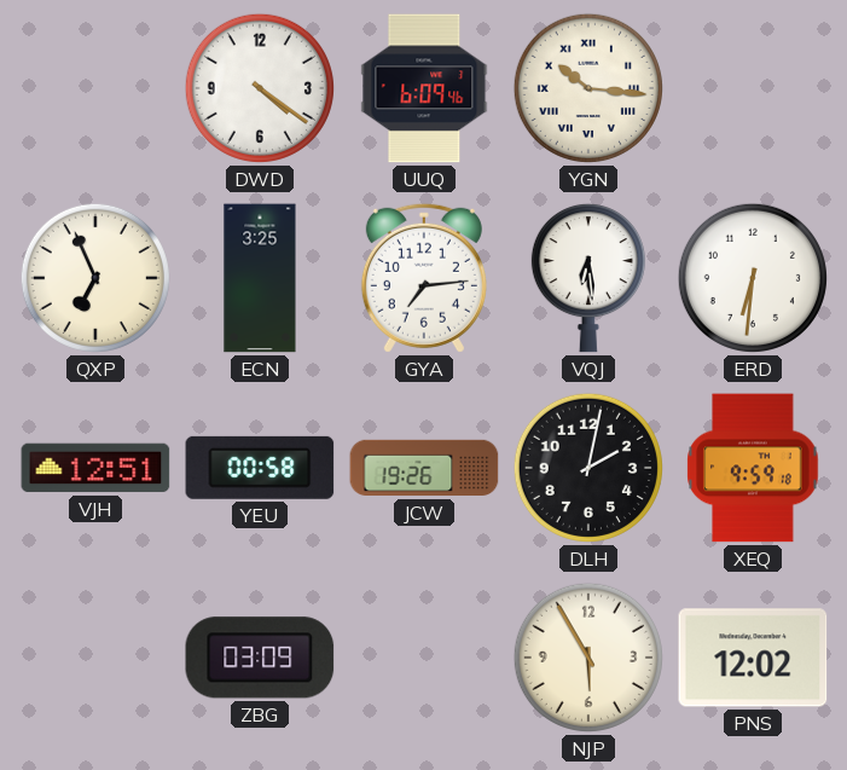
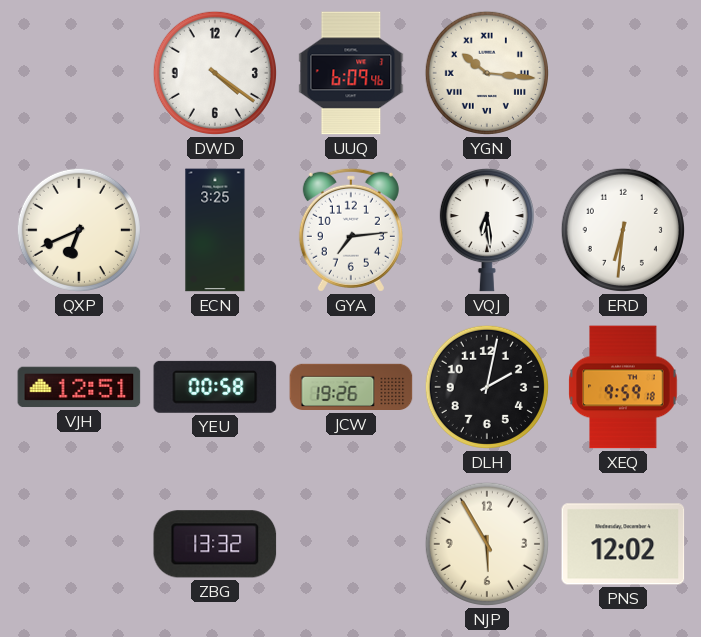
QXP: 6:56 -> 6:41 (79, 230)
ZBG: 03:09 -> 13:32 (215, 544)
